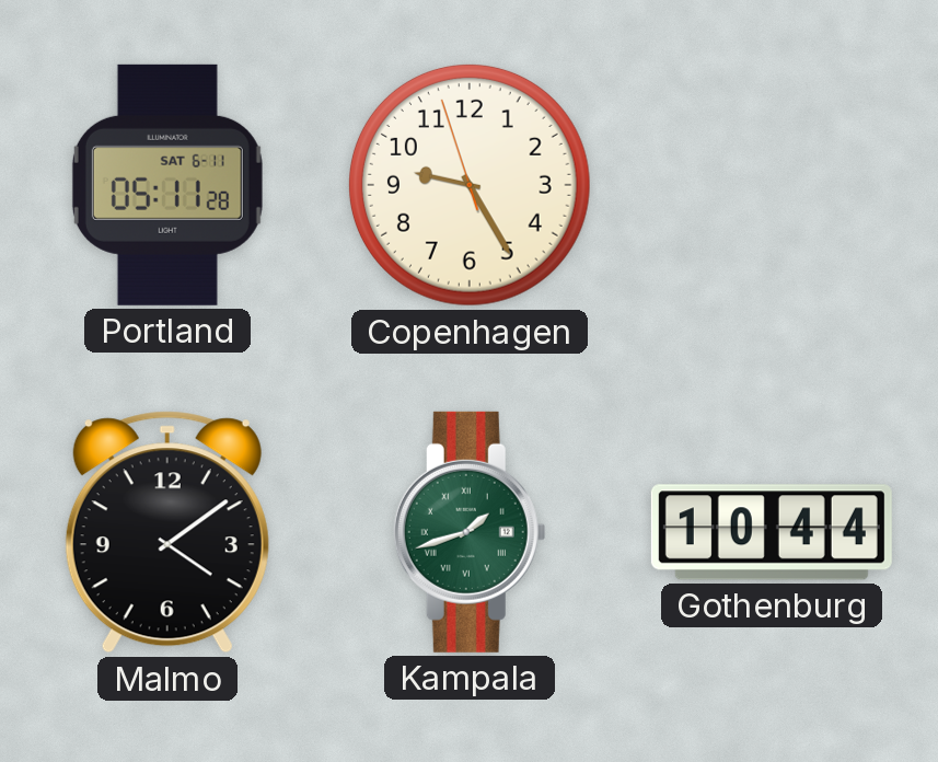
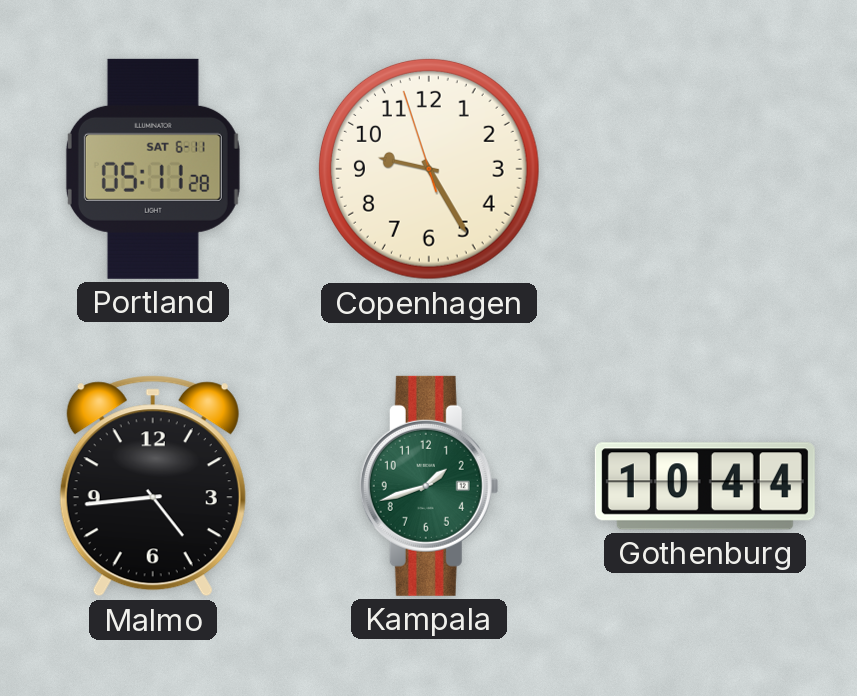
Malmo: 4:09 -> 4:44 (153, 486)
Kampala numerals: Roman -> Arabic (429, 486)
